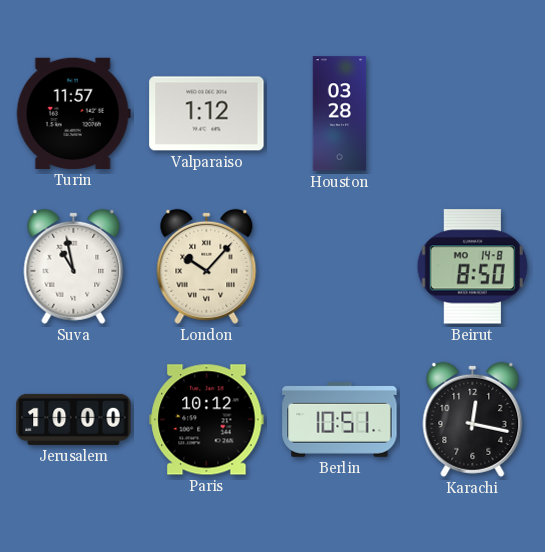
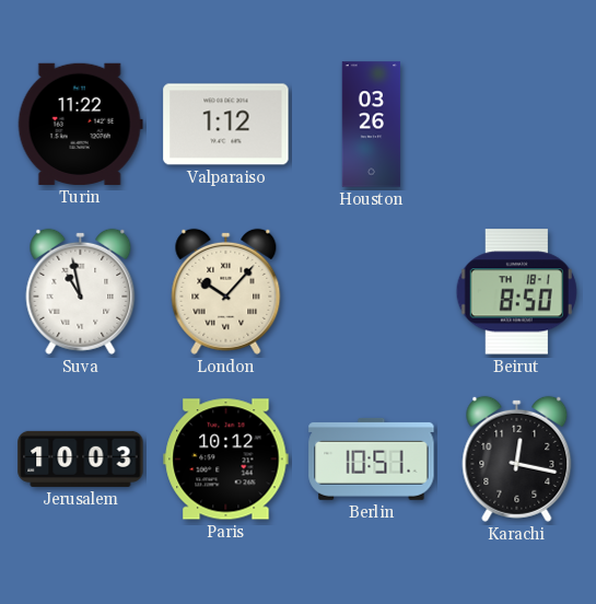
Turin: 11:57 -> 11:22 (80, 124)
Houston: 03:28 -> 03:26 (372, 125)
Beirut date: MO 14-8 -> TH 18-1 (516, 292)
Jerusalem: 10:00 -> 10:03 (81, 458)
